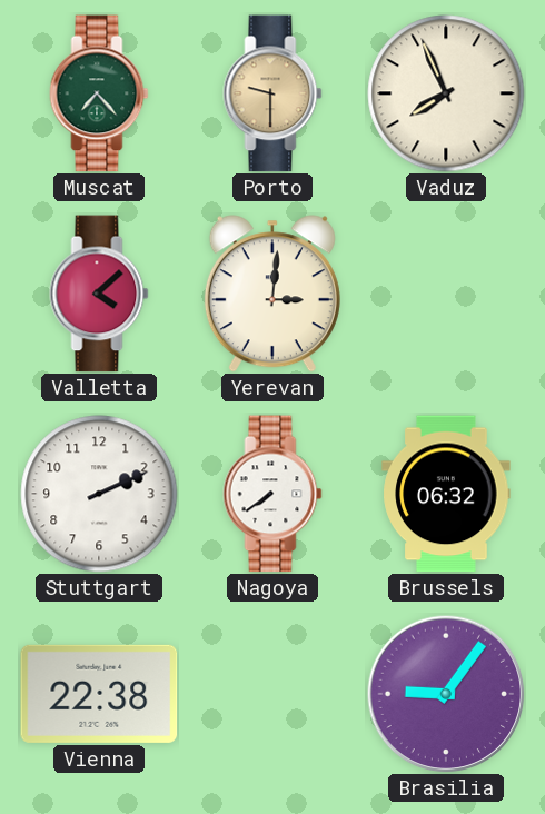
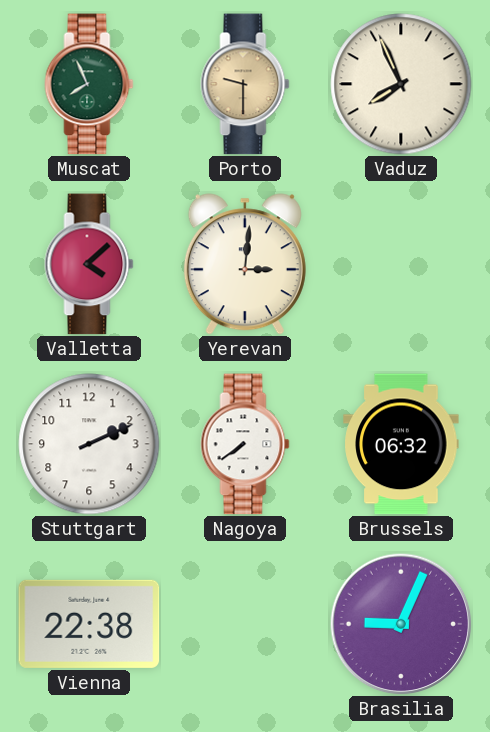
Muscat: 7:23 -> 7:56 (89, 84)
Brasilia: 9:06 -> 9:04 (401, 624)
